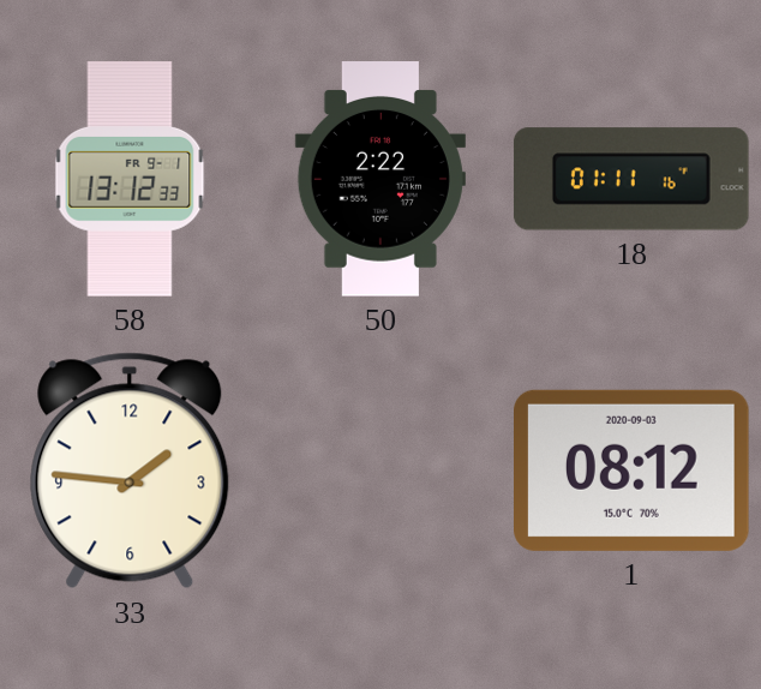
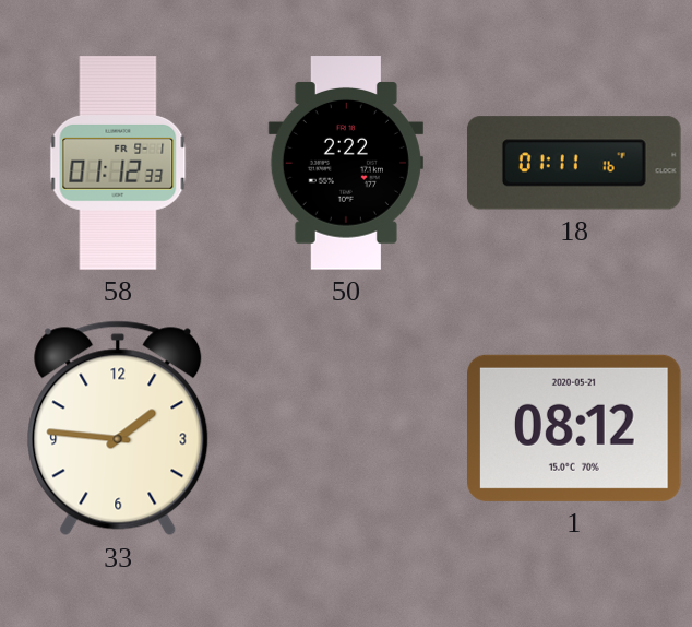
58: 13:12 -> 01:12 (118, 163)
1 date: 2020-09-03 -> 2020-05-21 (575, 428)
